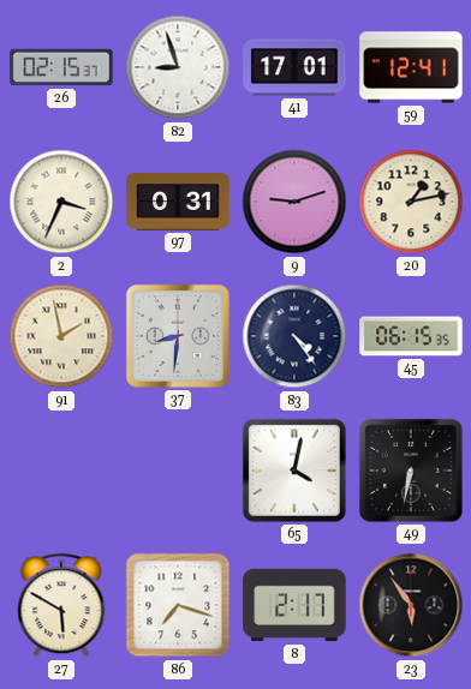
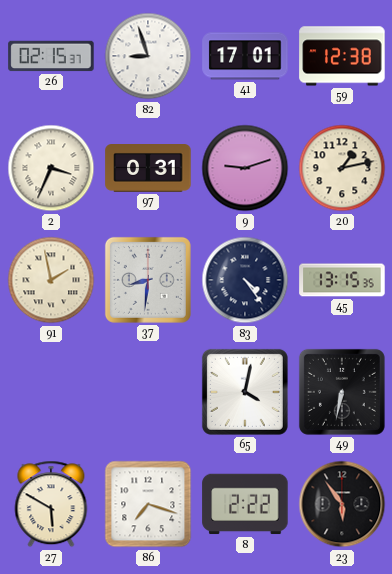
59: 12:41 -> 12:38 (342, 56)
45: 06:15 -> 13:15 (342, 280)
8: 2:17 -> 2:22 (245, 504)
